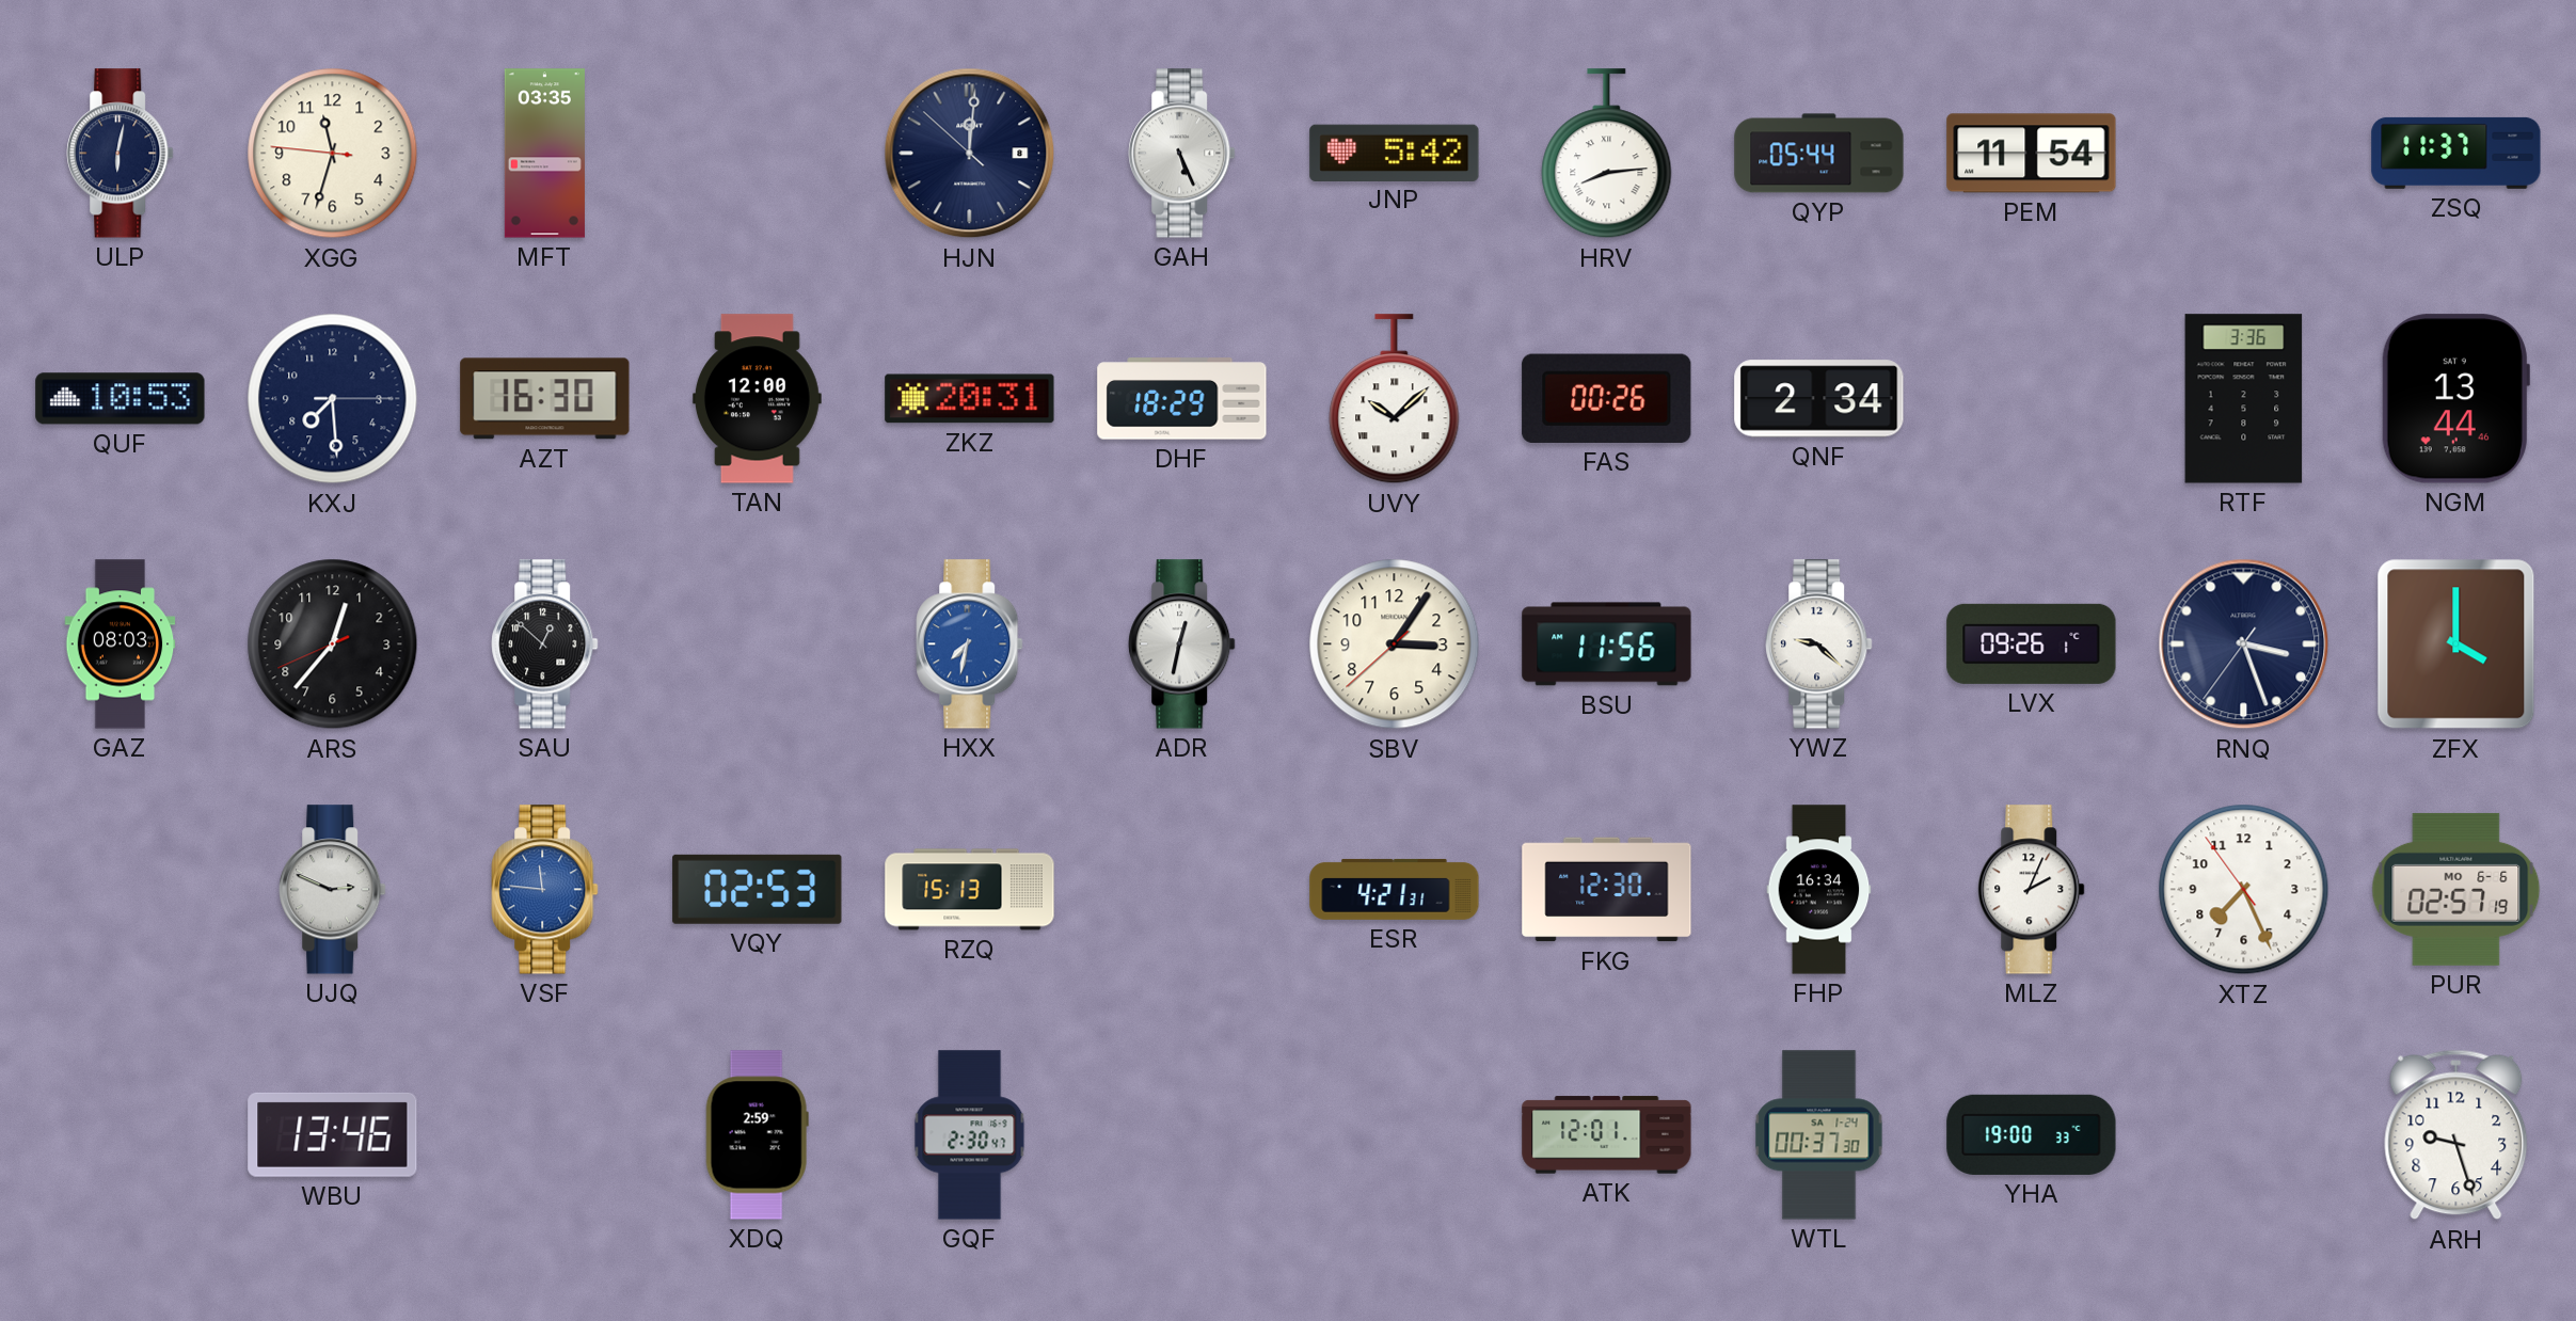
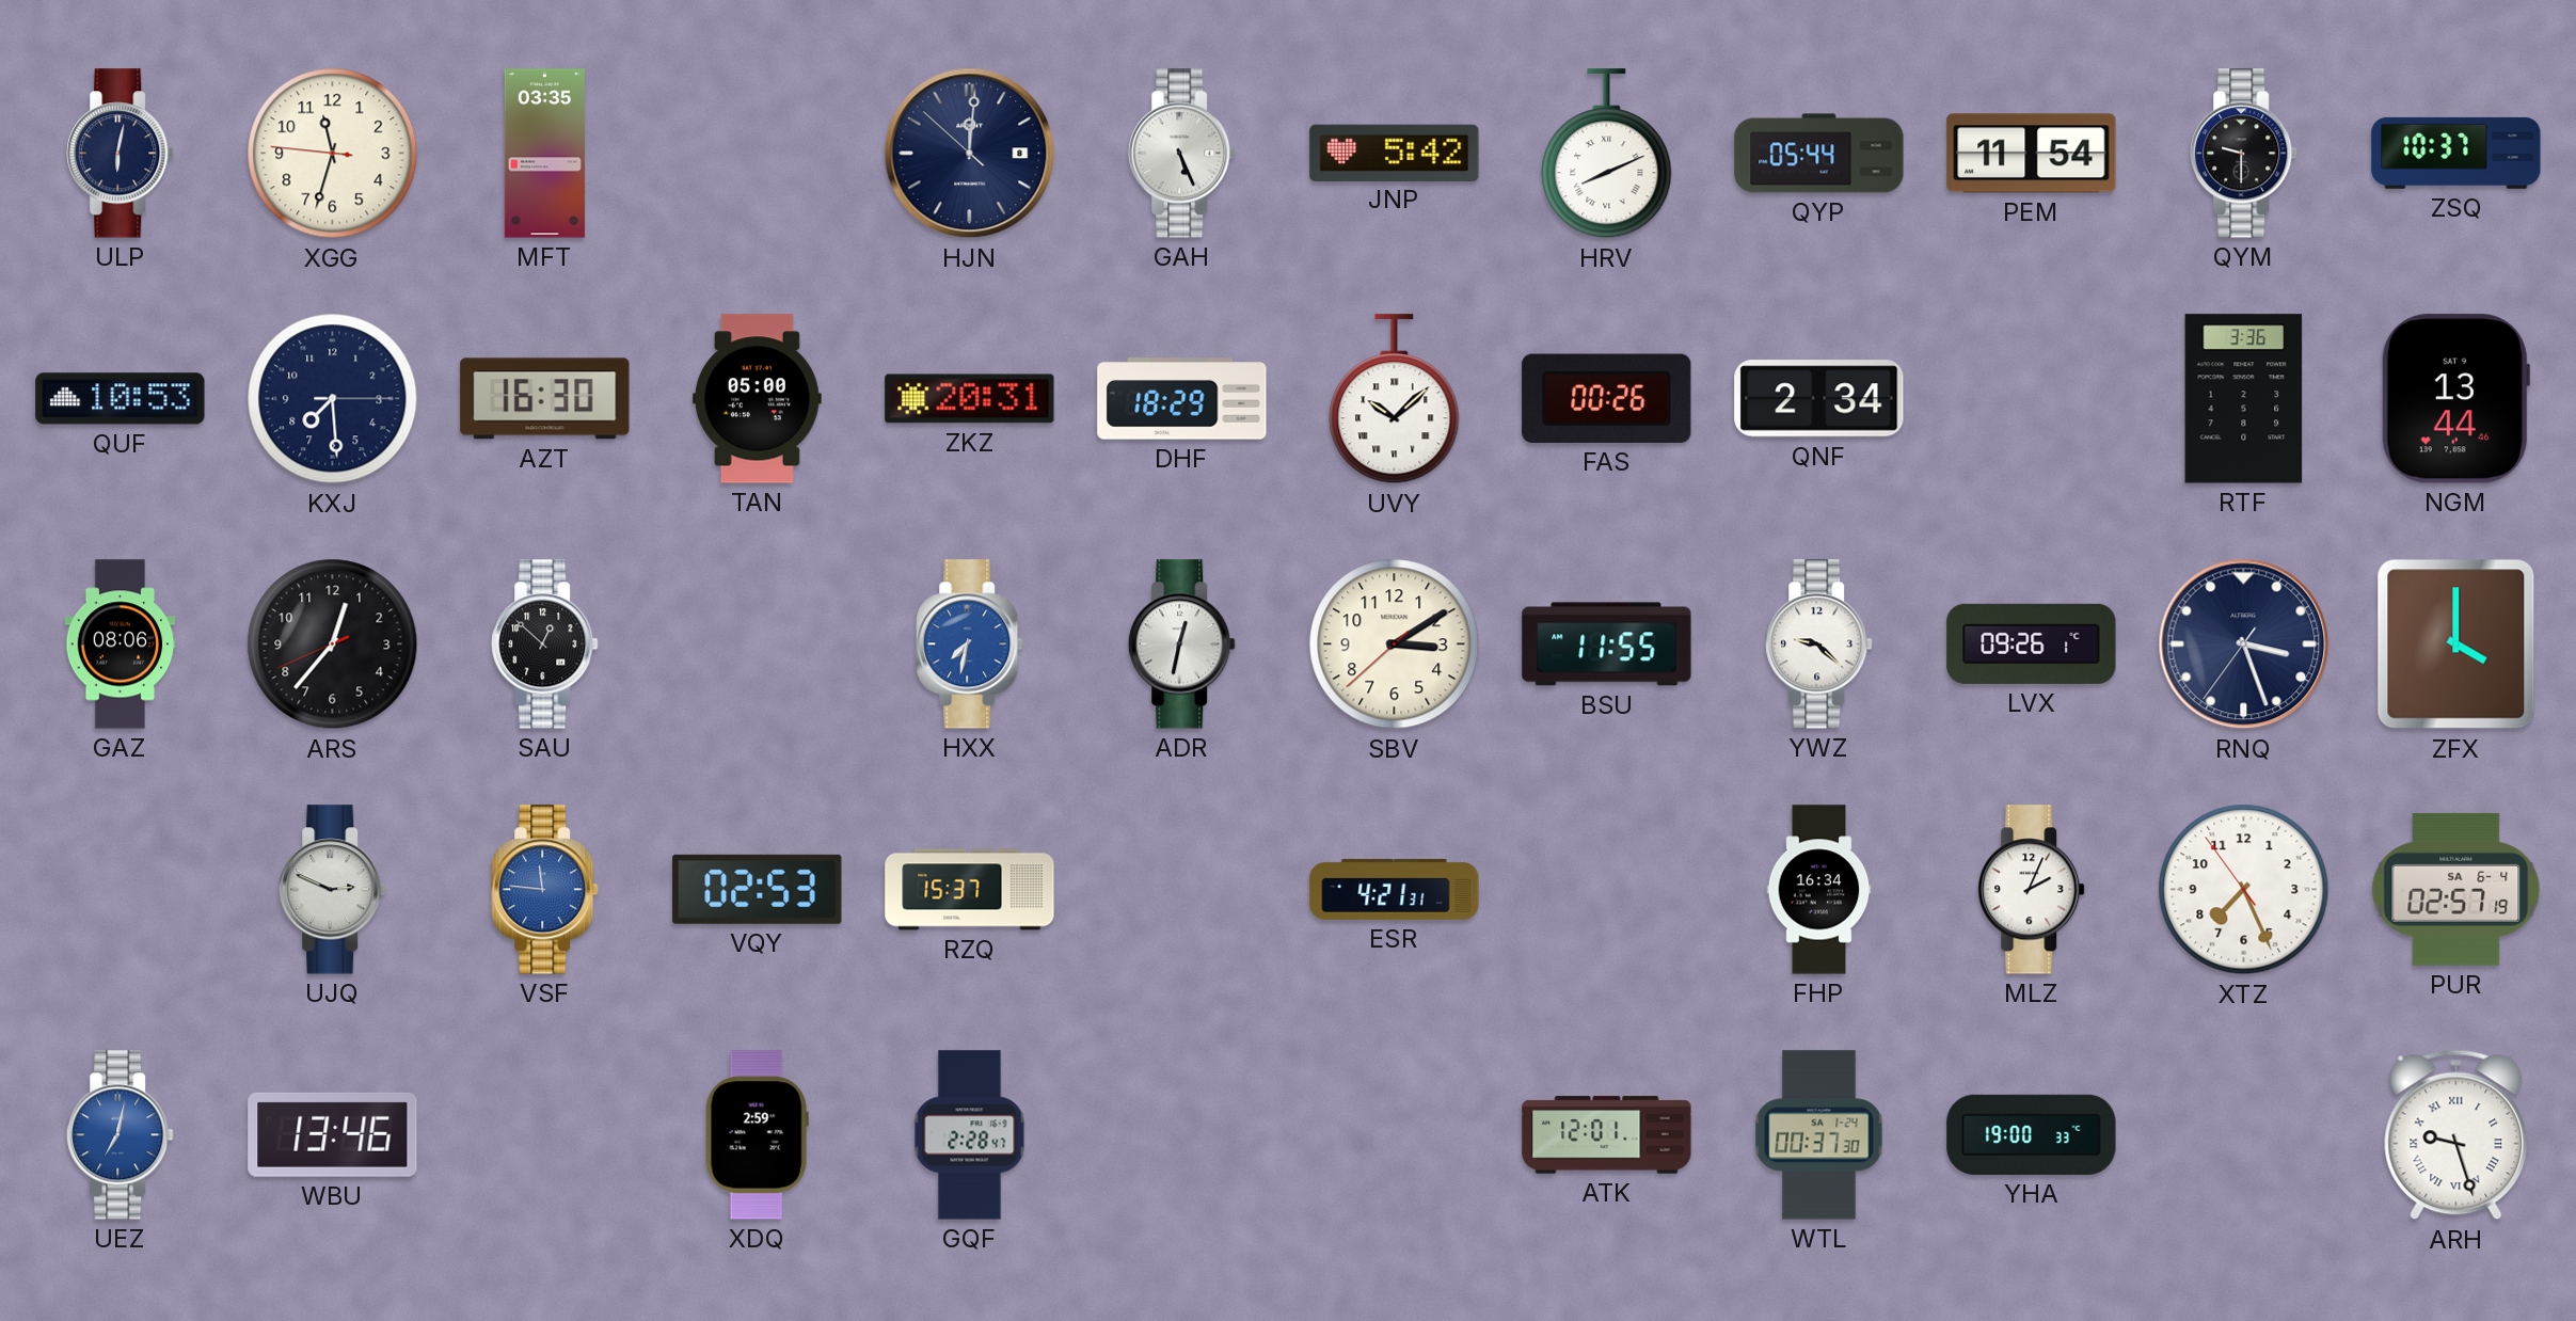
HRV: 8:14 -> 8:11 (1607, 154)
QYM: none -> 9:30 (2244, 154)
ZSQ: 11:37 -> 10:37 (2456, 153)
TAN: 12:00 -> 05:00 (757, 399)
GAZ: 08:03 -> 08:06 (121, 644)
SBV: 3:05 -> 3:09 (1395, 644)
BSU: 11:56 -> 11:55 (1607, 644)
RZQ: 15:13 -> 15:37 (970, 890)
FKG: 12:30 -> none (1607, 890)
PUR date: MO 6-6 -> SA 6-4 (2456, 889)
UEZ: none -> 7:02 (121, 1135)
GQF: 2:30 -> 2:28 (970, 1135)
ARH numerals: Arabic -> Roman (2456, 1135)
